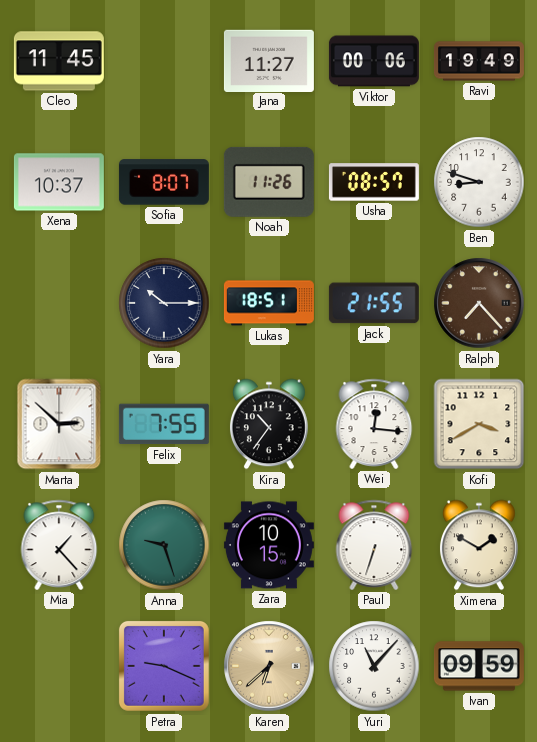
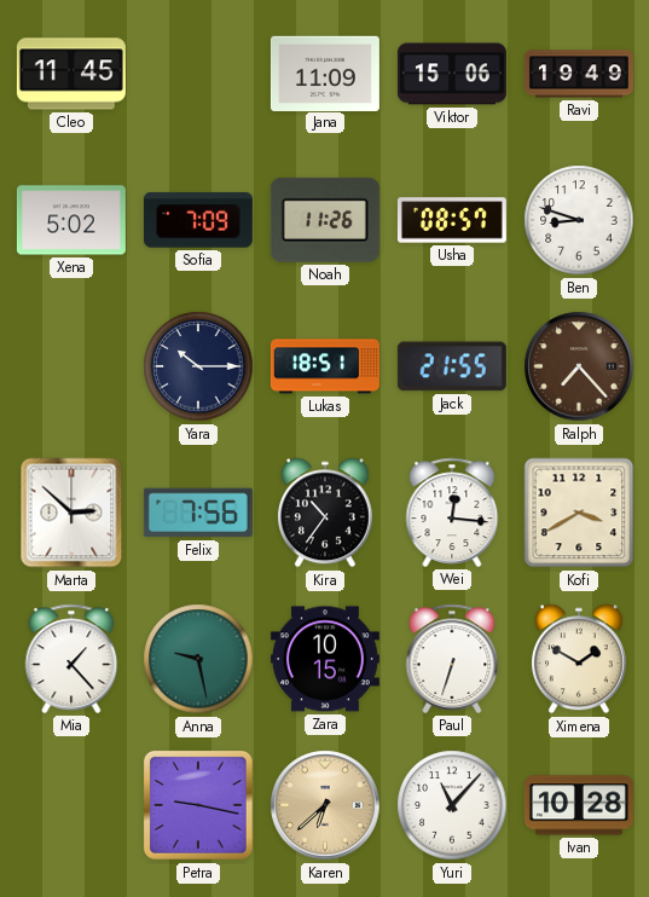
Jana: 11:27 -> 11:09 (325, 73)
Viktor: 00:06 -> 15:06 (452, 74)
Xena: 10:37 -> 5:02 (71, 220)
Sofia: 8:07 -> 7:09 (198, 220)
Felix: 7:55 -> 7:56 (198, 513)
Anna: 9:27 -> 9:28 (198, 659)
Petra: 9:19 -> 9:17 (198, 805)
Ivan: 09:59 -> 10:28 (579, 805)
